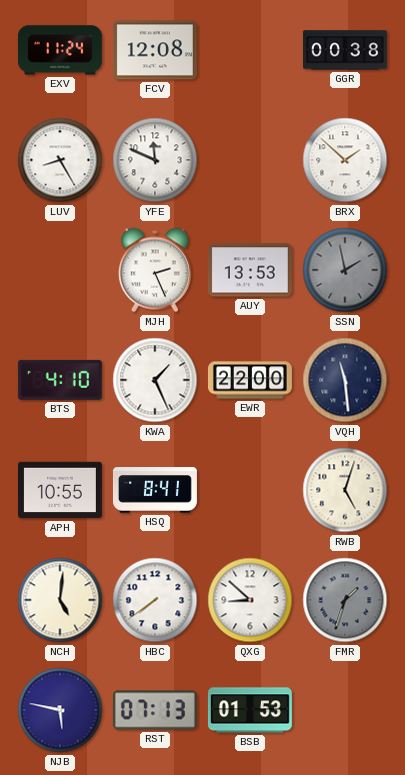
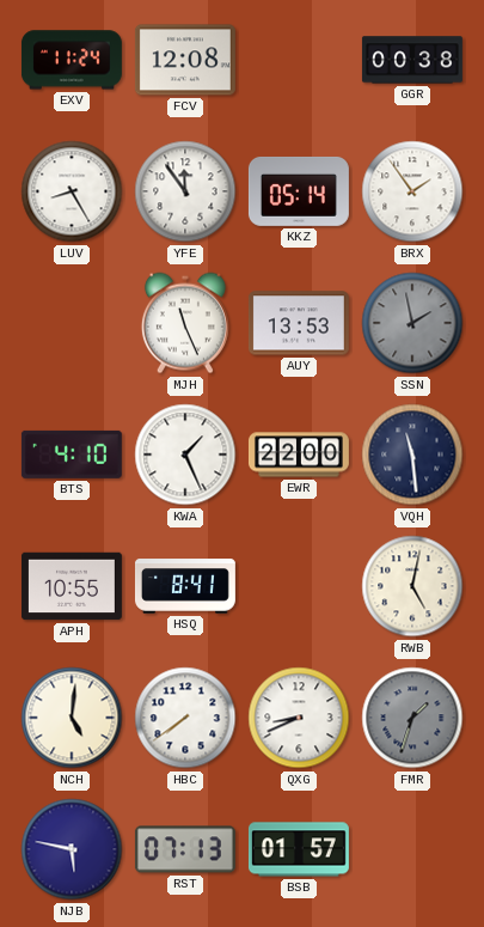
YFE: 11:49 -> 11:54 (185, 191)
KKZ: none -> 05:14 (299, 191)
BRX: 1:52 -> 1:54 (412, 191)
MJH: 2:26 -> 11:26 (185, 323)
RWB: 5:03 -> 5:02 (412, 586)
QXG: 8:52 -> 8:41 (299, 718)
BSB: 01:53 -> 01:57 (299, 849)
